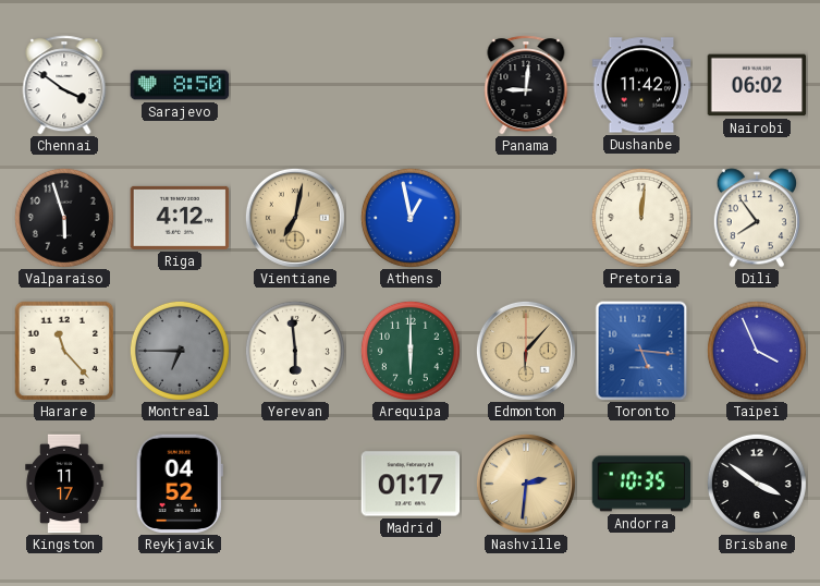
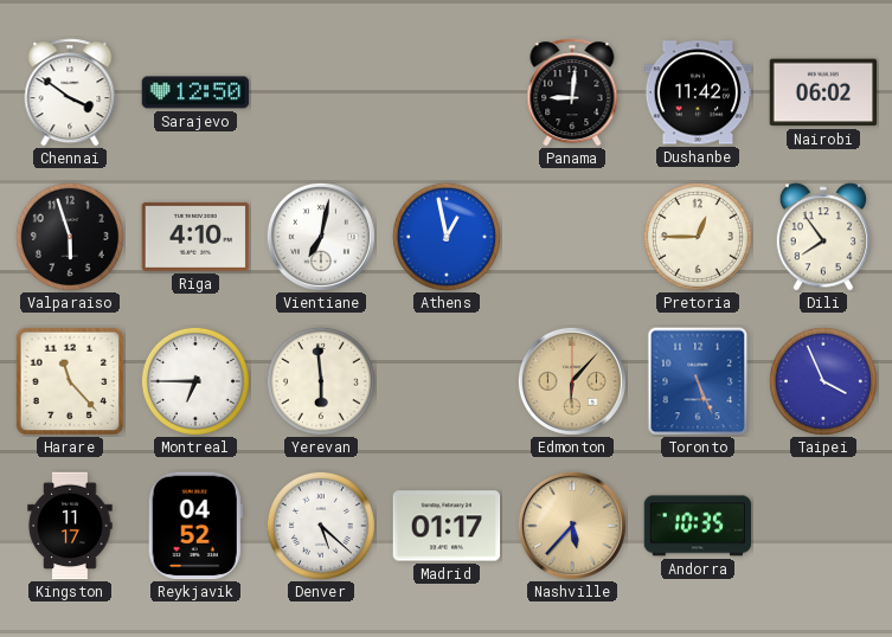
Sarajevo: 8:50 -> 12:50 (195, 92)
Riga: 4:12 -> 4:10 (195, 237)
Vientiane dial: champagne -> white (321, 237)
Pretoria: 12:01 -> 12:45 (698, 237)
Montreal dial: grey -> white (195, 381)
Arequipa: 6:00 -> none (411, 351)
Toronto: 5:16 -> 5:26 (698, 381)
Denver: none -> 5:22 (321, 526)
Nashville: 2:31 -> 5:37 (572, 526)
Brisbane: 3:51 -> none (757, 484)
